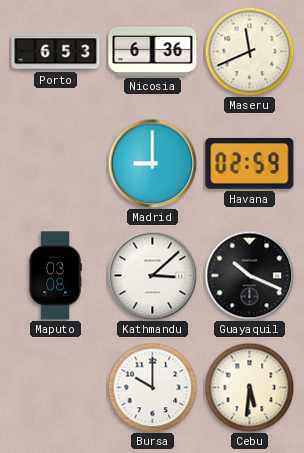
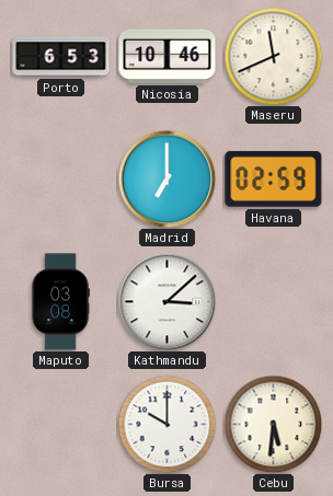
Nicosia: 6:36 -> 10:46 (168, 56)
Madrid: 9:00 -> 7:00 (166, 178)
Guayaquil: 10:19 -> none (249, 275)
